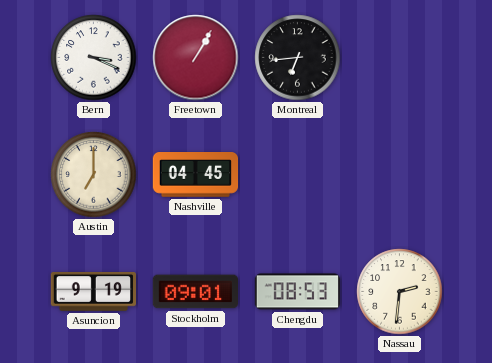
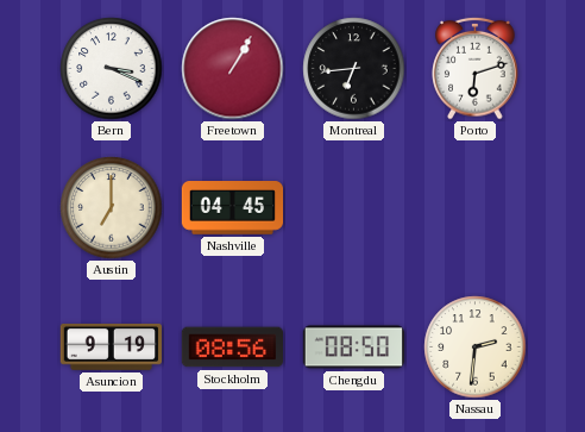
Porto: none -> 6:12 (476, 68)
Stockholm: 09:01 -> 08:56 (232, 348)
Chengdu: 08:53 -> 08:50 (354, 348)
